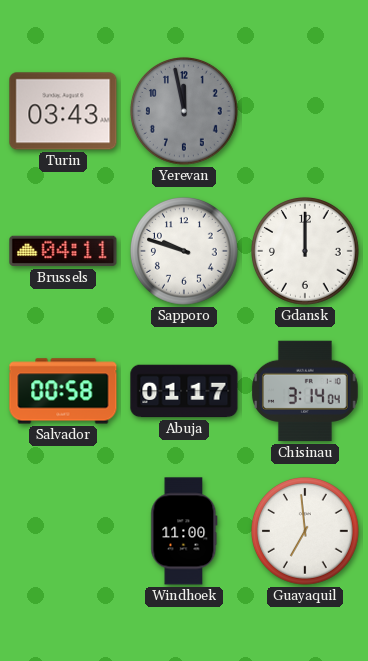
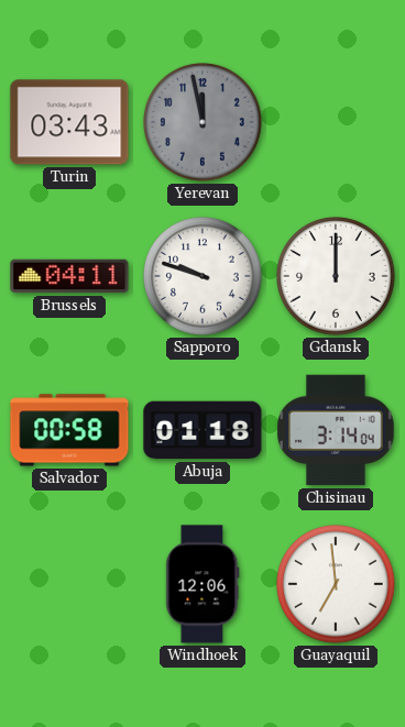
Abuja: 01:17 -> 01:18 (202, 430)
Windhoek: 11:00 -> 12:06 (202, 584)
